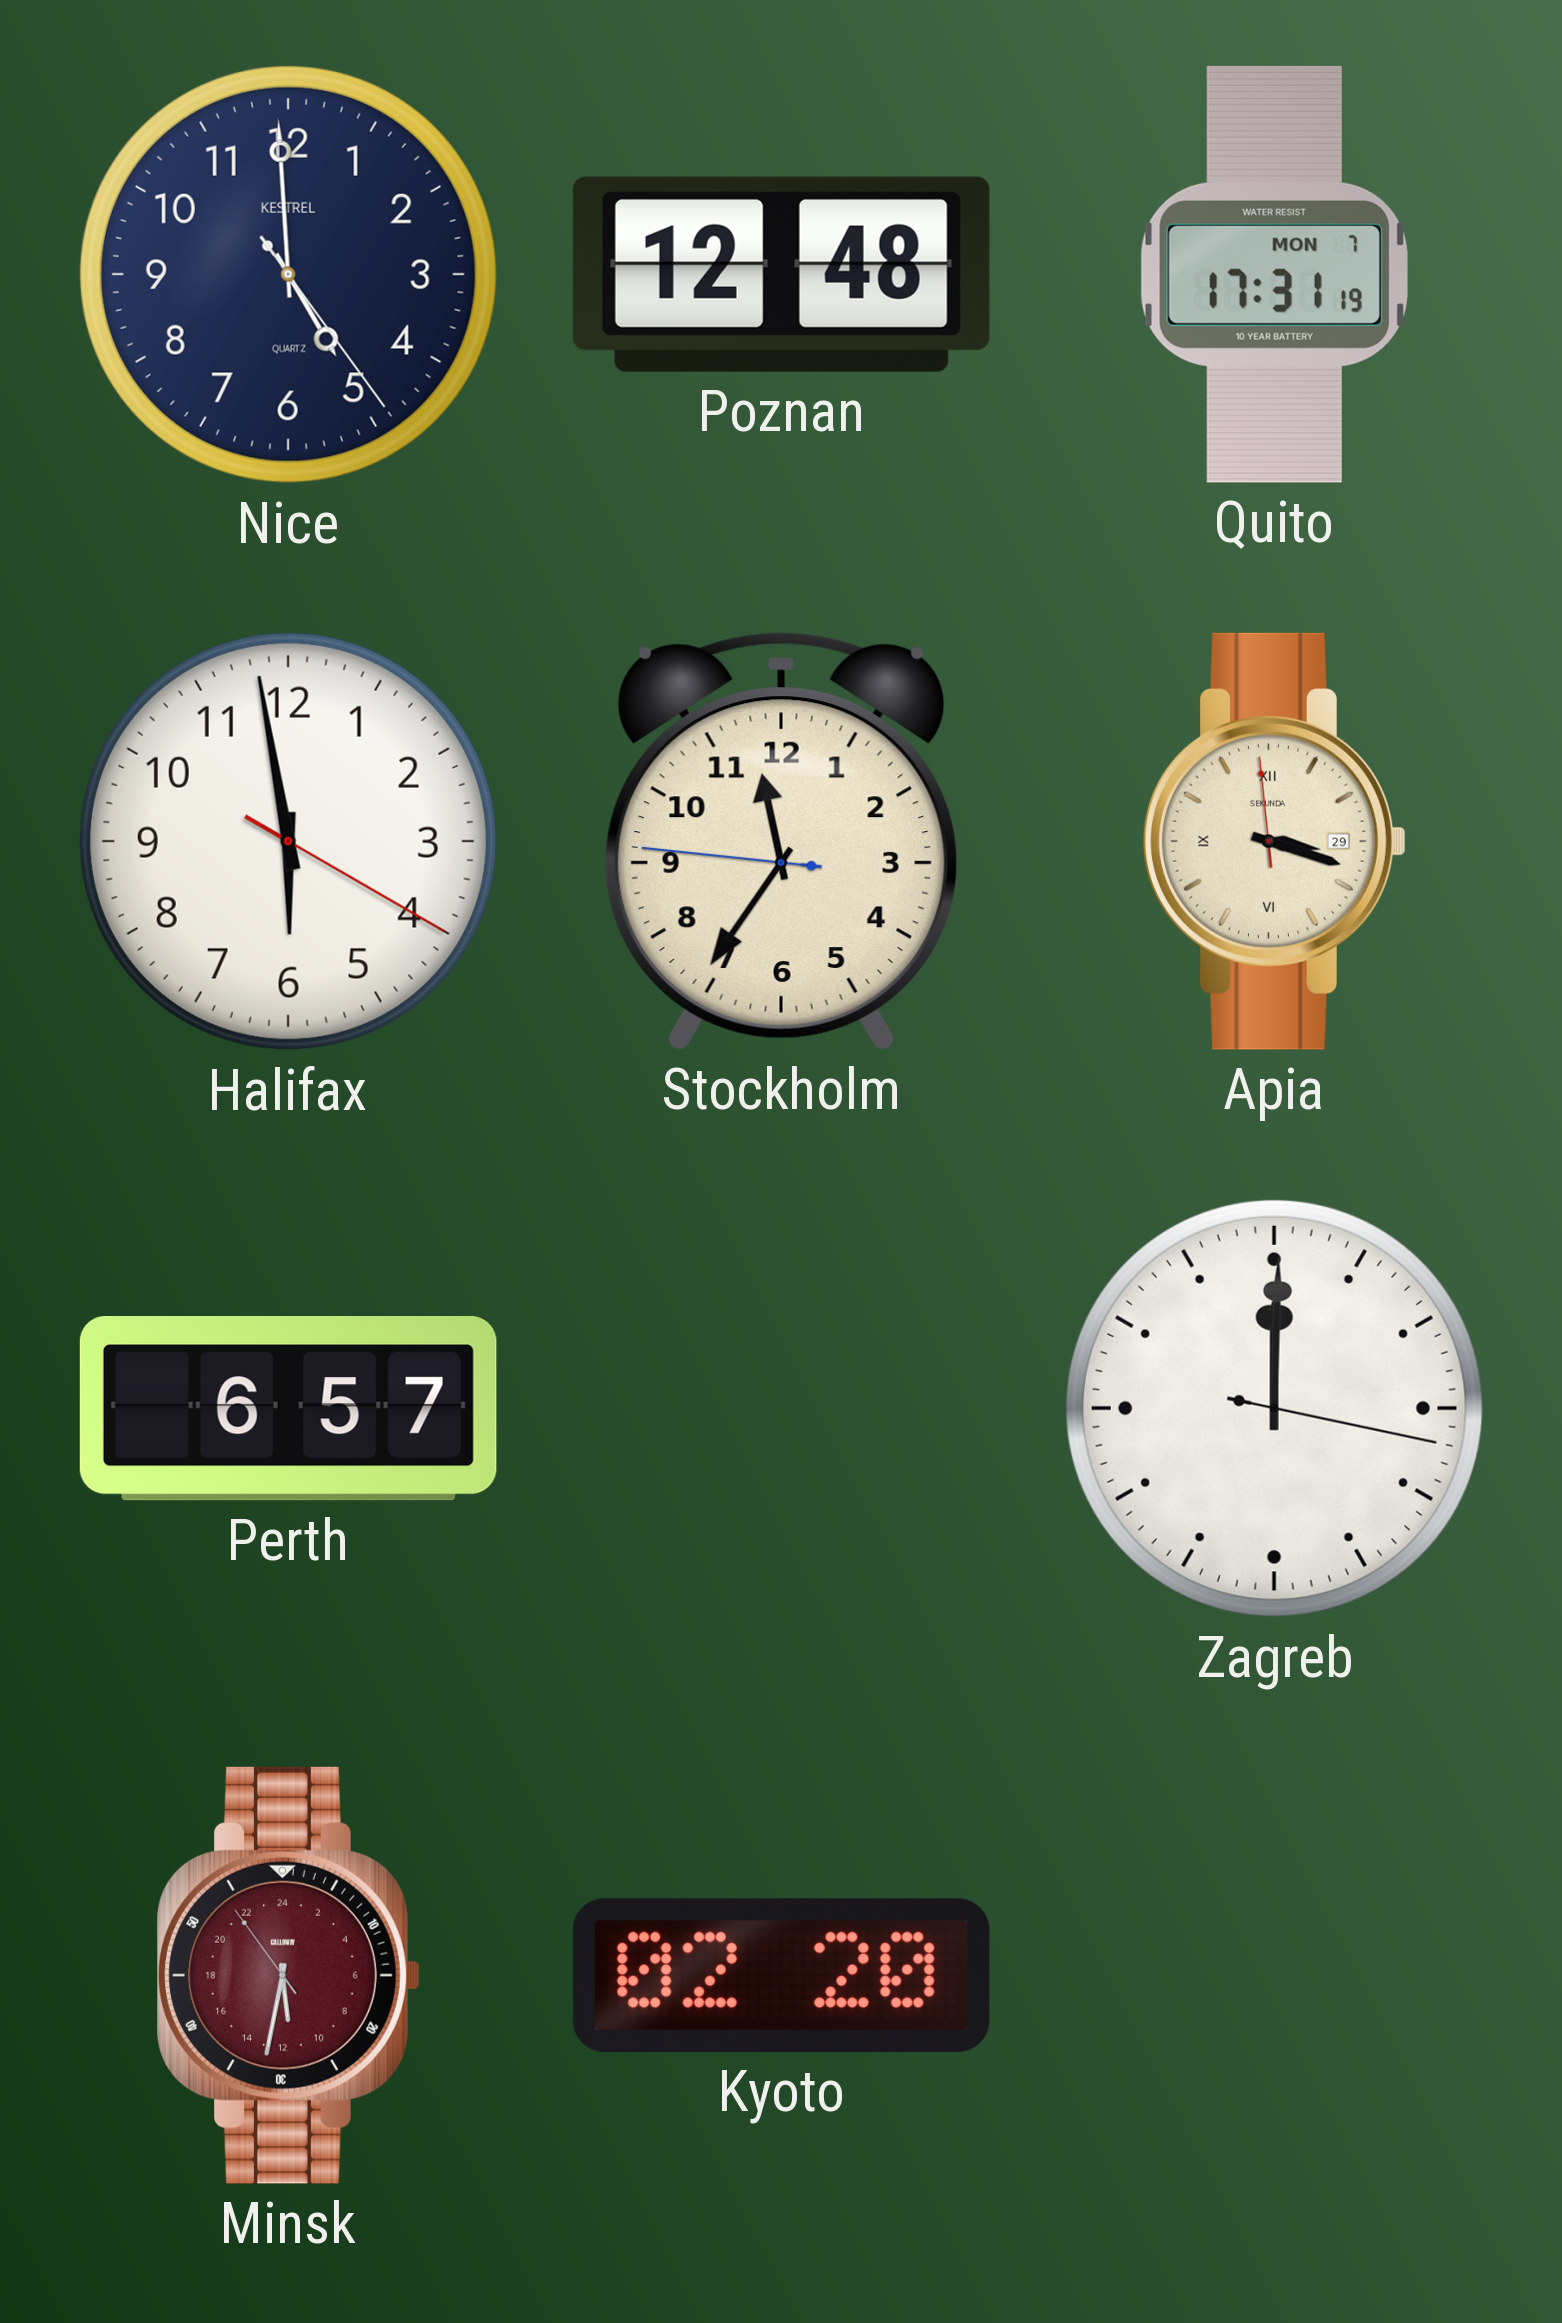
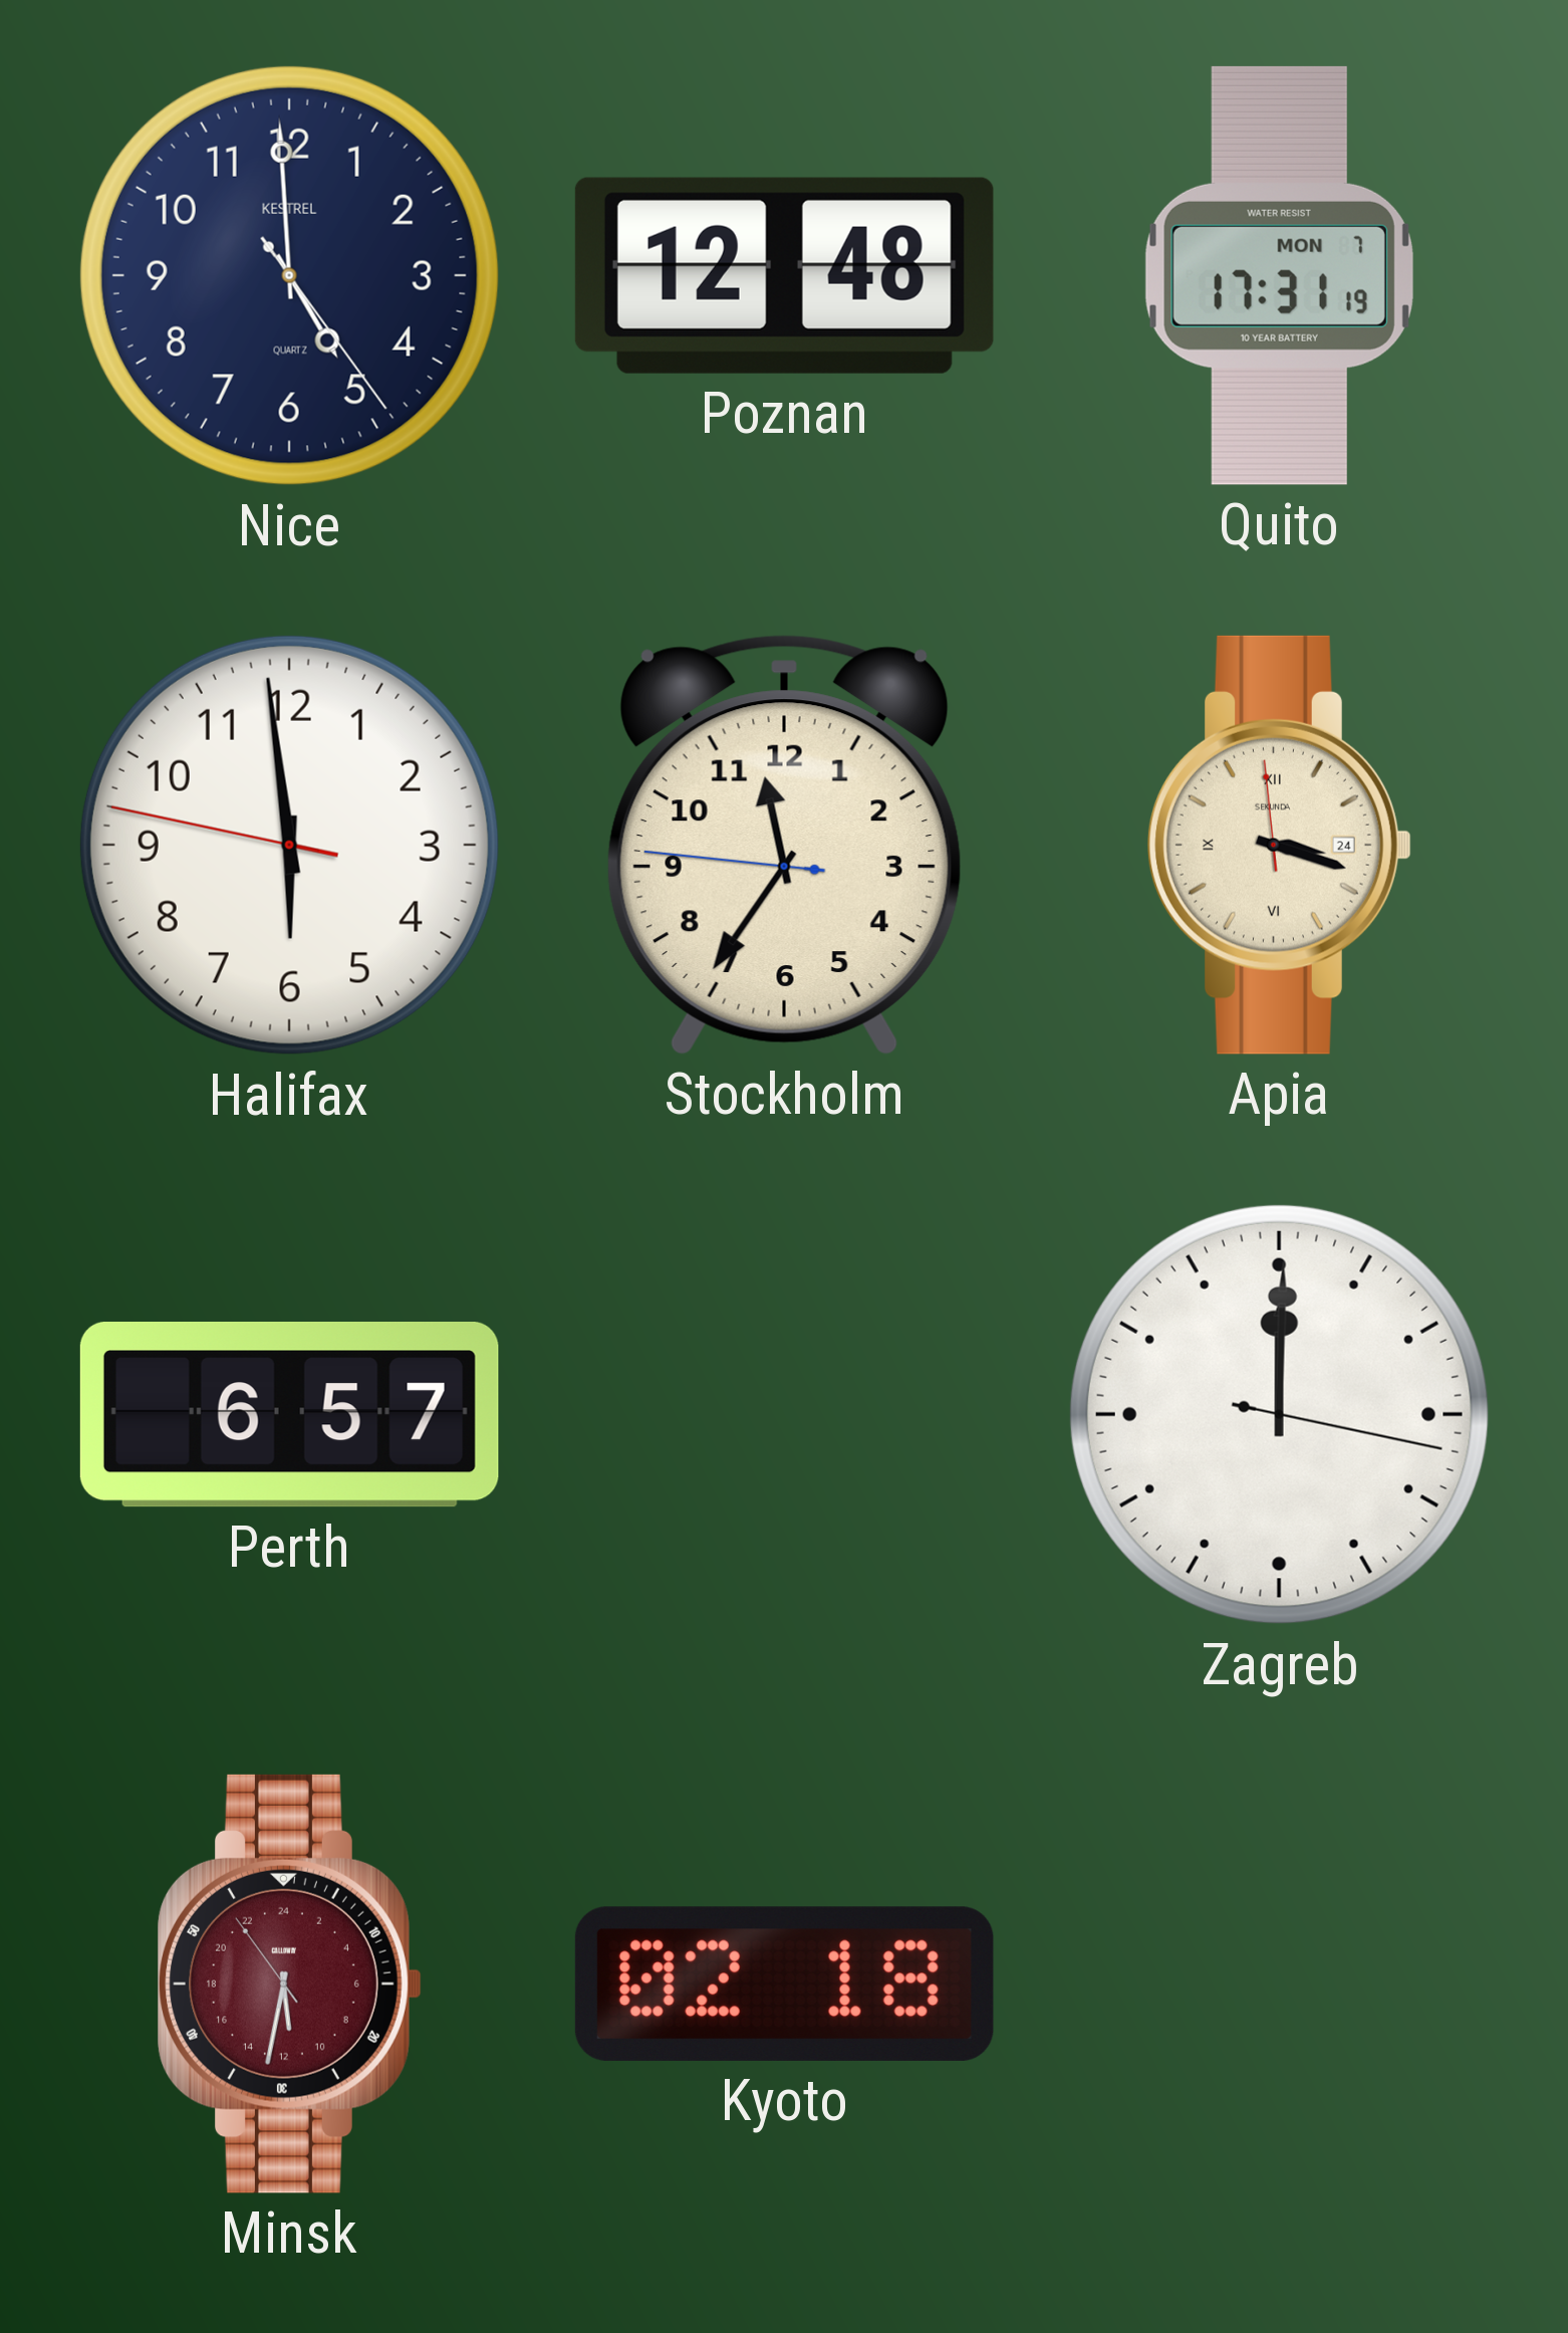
Halifax: 5:58:20 -> 5:58:47 (289, 845)
Apia date: 29 -> 24 (1280, 845)
Kyoto: 02:20 -> 02:18 (784, 1984)
